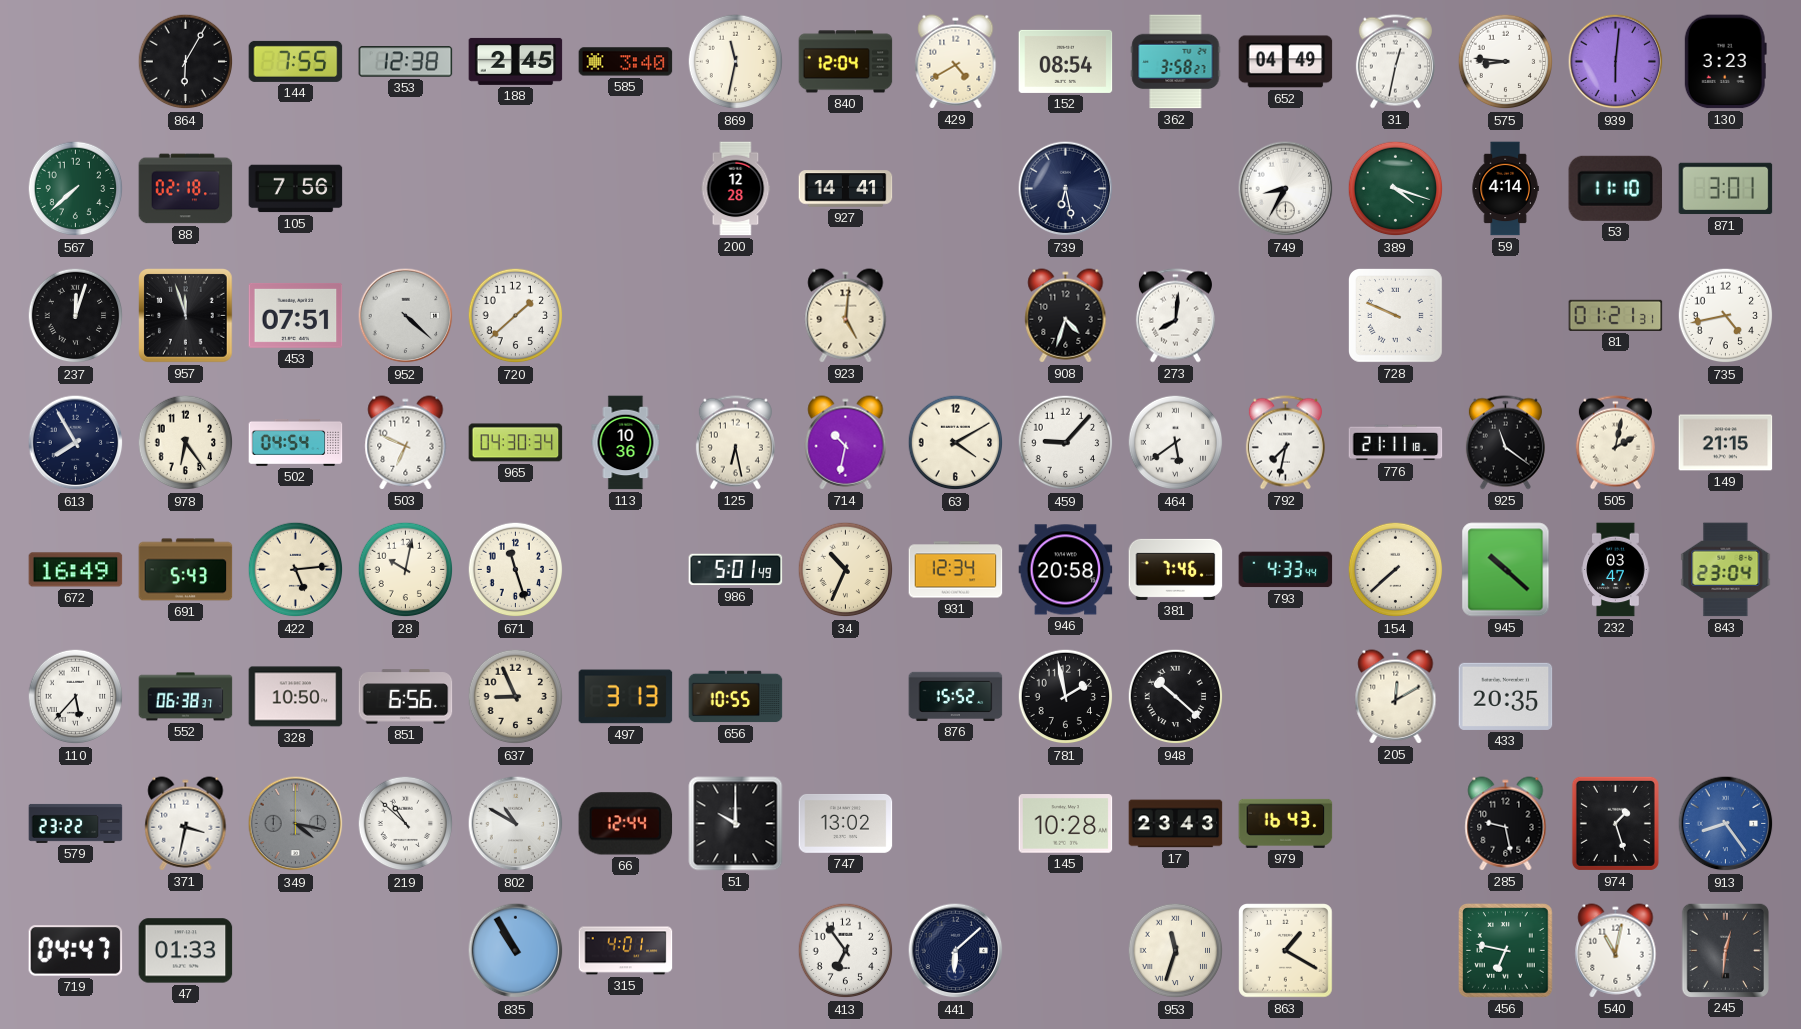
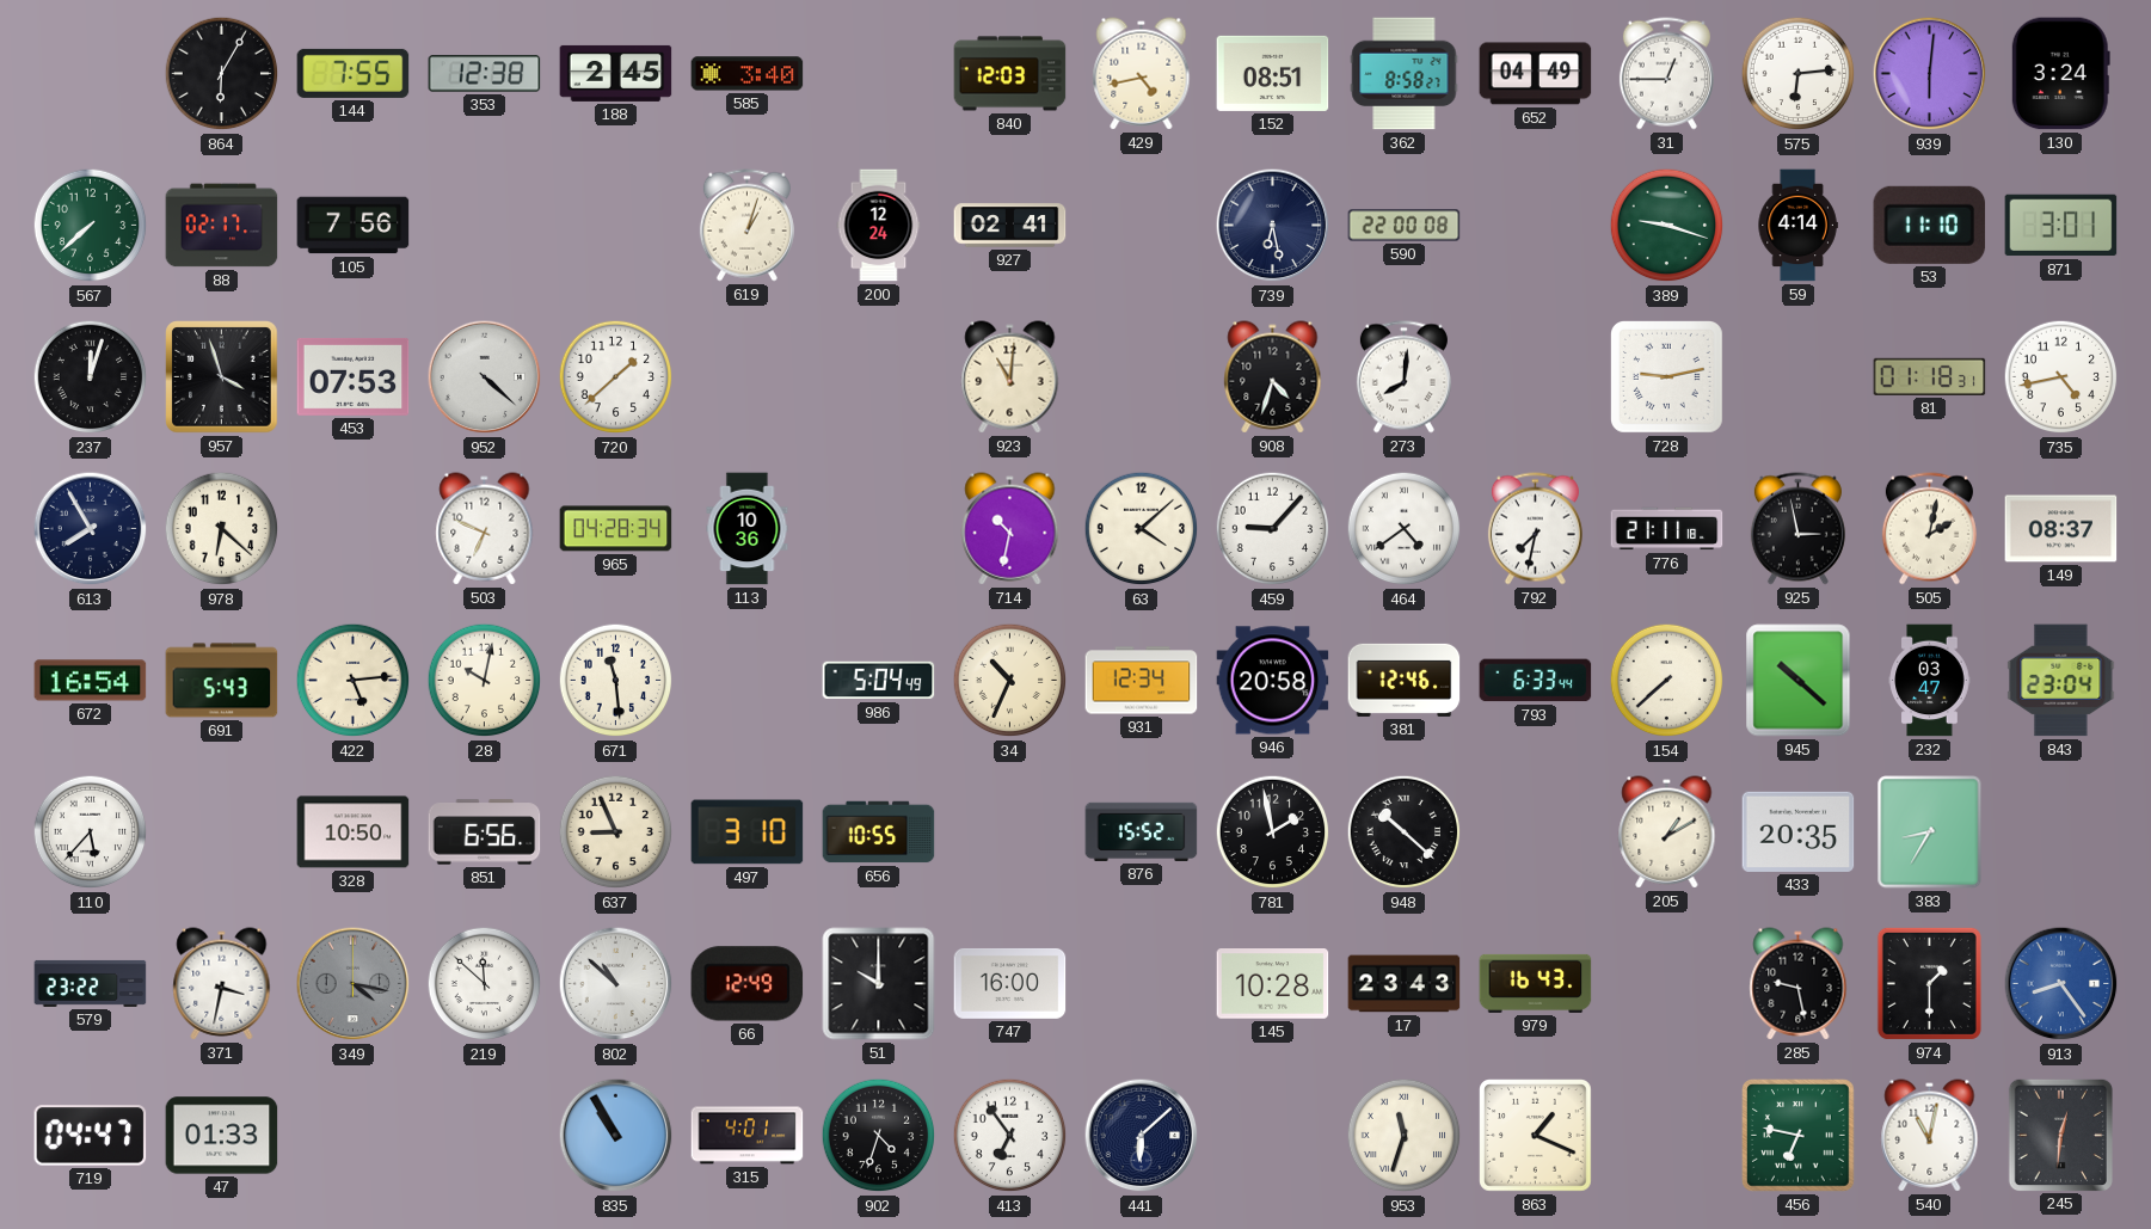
869: 11:32 -> none (736, 62)
840: 12:04 -> 12:03 (1010, 74)
429: 4:40 -> 4:43 (1142, 74)
152: 08:54 -> 08:51 (1273, 73)
362: 3:58 -> 8:58 (1405, 74)
31: 12:32 -> 12:45 (1666, 74)
575: 8:46 -> 6:14 (1799, 74)
130: 3:23 -> 3:24 (2060, 74)
88: 02:18 -> 02:17 (222, 226)
619: none -> 1:03 (746, 226)
200: 12:28 -> 12:24 (879, 226)
927: 14:41 -> 02:41 (1010, 226)
590: none -> 22:00 (1405, 226)
749: 8:35 -> none (1286, 189)
389: 4:18 -> 9:18 (1667, 226)
957: 11:57 -> 3:57 (222, 377)
453: 07:51 -> 07:53 (354, 376)
923: 5:01 -> 11:01 (1010, 377)
728: 9:49 -> 9:13 (1667, 377)
81: 01:21 -> 01:18 (1930, 376)
978: 6:24 -> 6:22 (222, 529)
502: 04:54 -> none (296, 442)
965: 04:30 -> 04:28 (616, 529)
125: 6:28 -> none (735, 443)
63: 4:10 -> 4:08 (1142, 529)
464: 5:39 -> 4:39 (1405, 529)
925: 11:21 -> 2:58 (1797, 529)
149: 21:15 -> 08:37 (2061, 529)
672: 16:49 -> 16:54 (91, 681)
671: 11:27 -> 11:29 (616, 681)
986: 5:01 -> 5:04 (879, 681)
381: 7:46 -> 12:46 (1405, 680)
793: 4:33 -> 6:33 (1536, 681)
552: 06:38 -> none (186, 697)
497: 3:13 -> 3:10 (748, 832)
205: 12:10 -> 1:10 (1667, 832)
383: none -> 8:35 (1930, 832)
219: 10:52 -> 11:52 (485, 984)
802: 10:50 -> 10:52 (616, 984)
66: 12:44 -> 12:49 (748, 984)
747: 13:02 -> 16:00 (1010, 983)
974: 1:27 -> 1:30 (1929, 983)
902: none -> 4:33 (879, 1136)
863: 1:20 -> 1:19 (1536, 1136)
